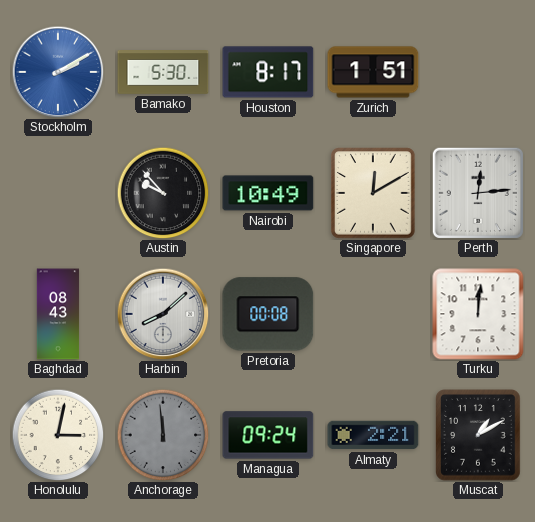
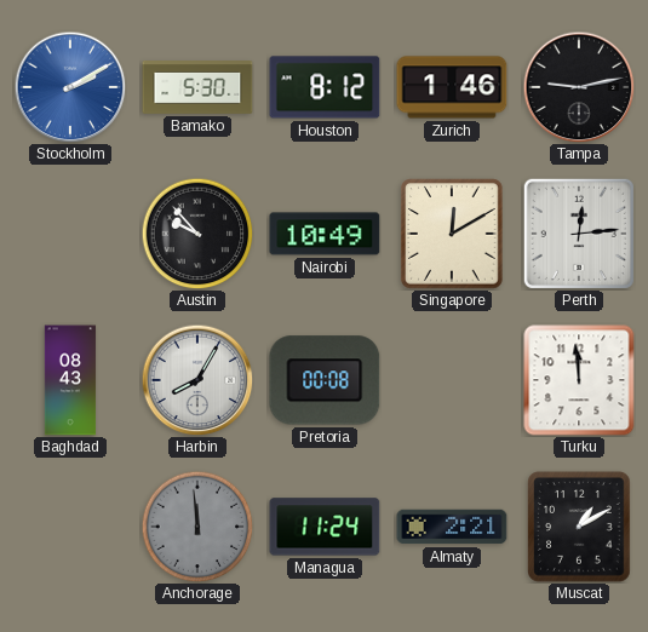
Houston: 8:17 -> 8:12 (325, 87)
Zurich: 1:51 -> 1:46 (452, 87)
Tampa: none -> 9:13 (579, 87)
Harbin: 8:08 -> 8:05 (197, 380)
Turku: 12:01 -> 11:59 (579, 380)
Honolulu: 3:02 -> none (58, 435)
Managua: 09:24 -> 11:24 (325, 527)
